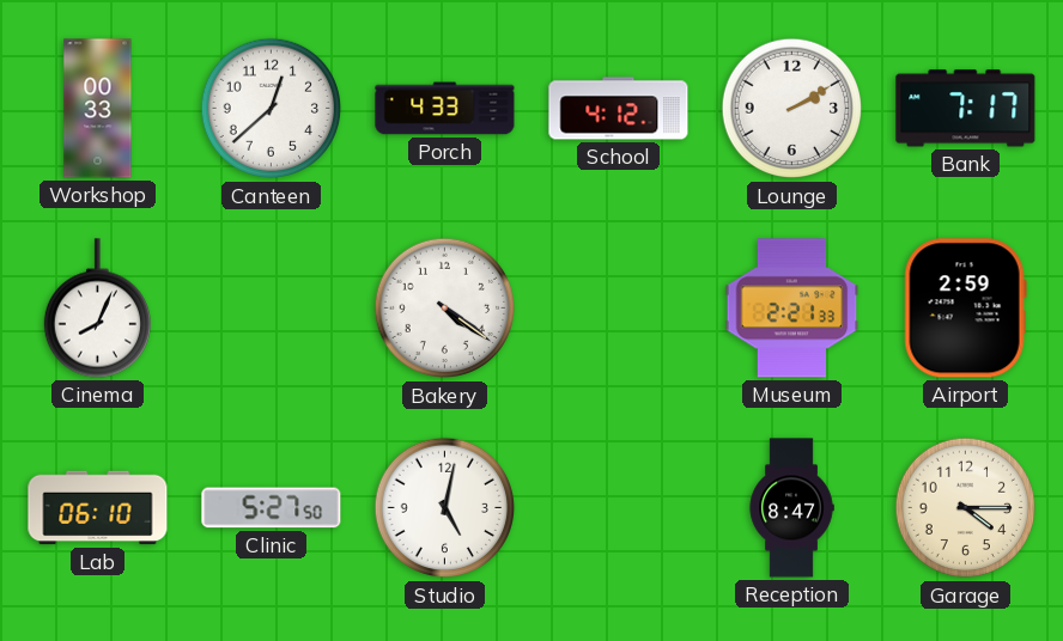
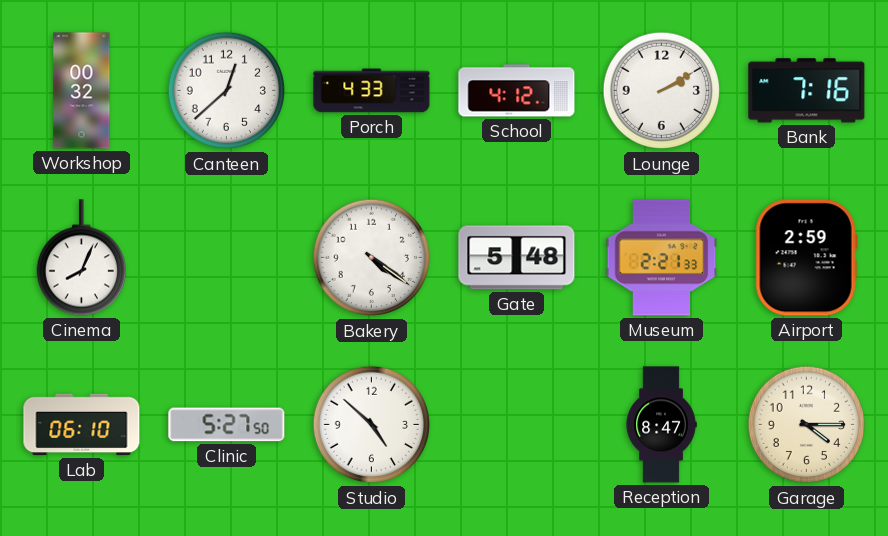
Workshop: 00:33 -> 00:32 (82, 91)
Bank: 7:17 -> 7:16 (807, 91)
Gate: none -> 5:48 (517, 258)
Studio: 5:02 -> 4:52 (372, 425)
